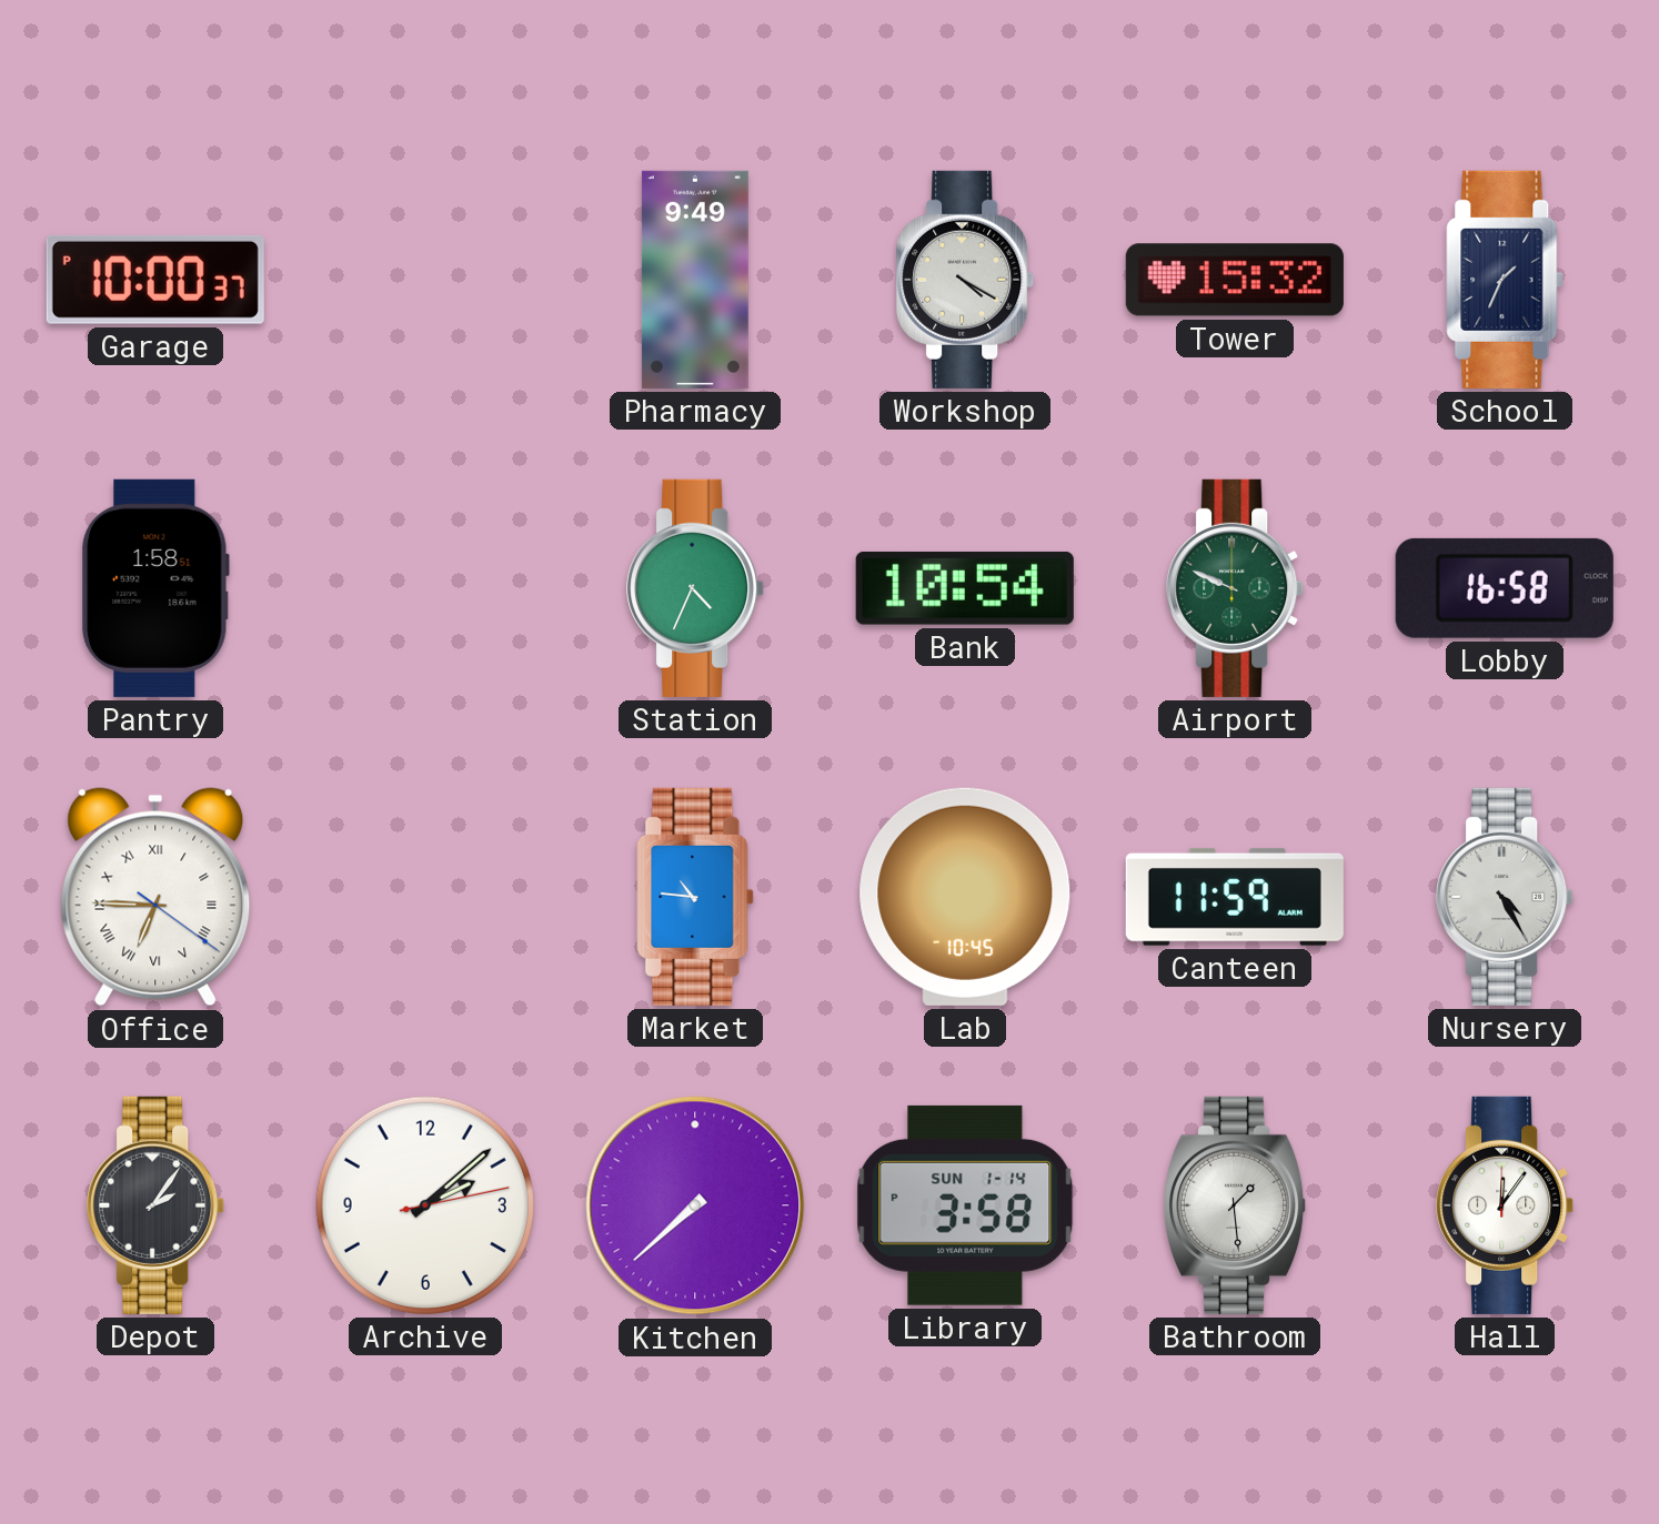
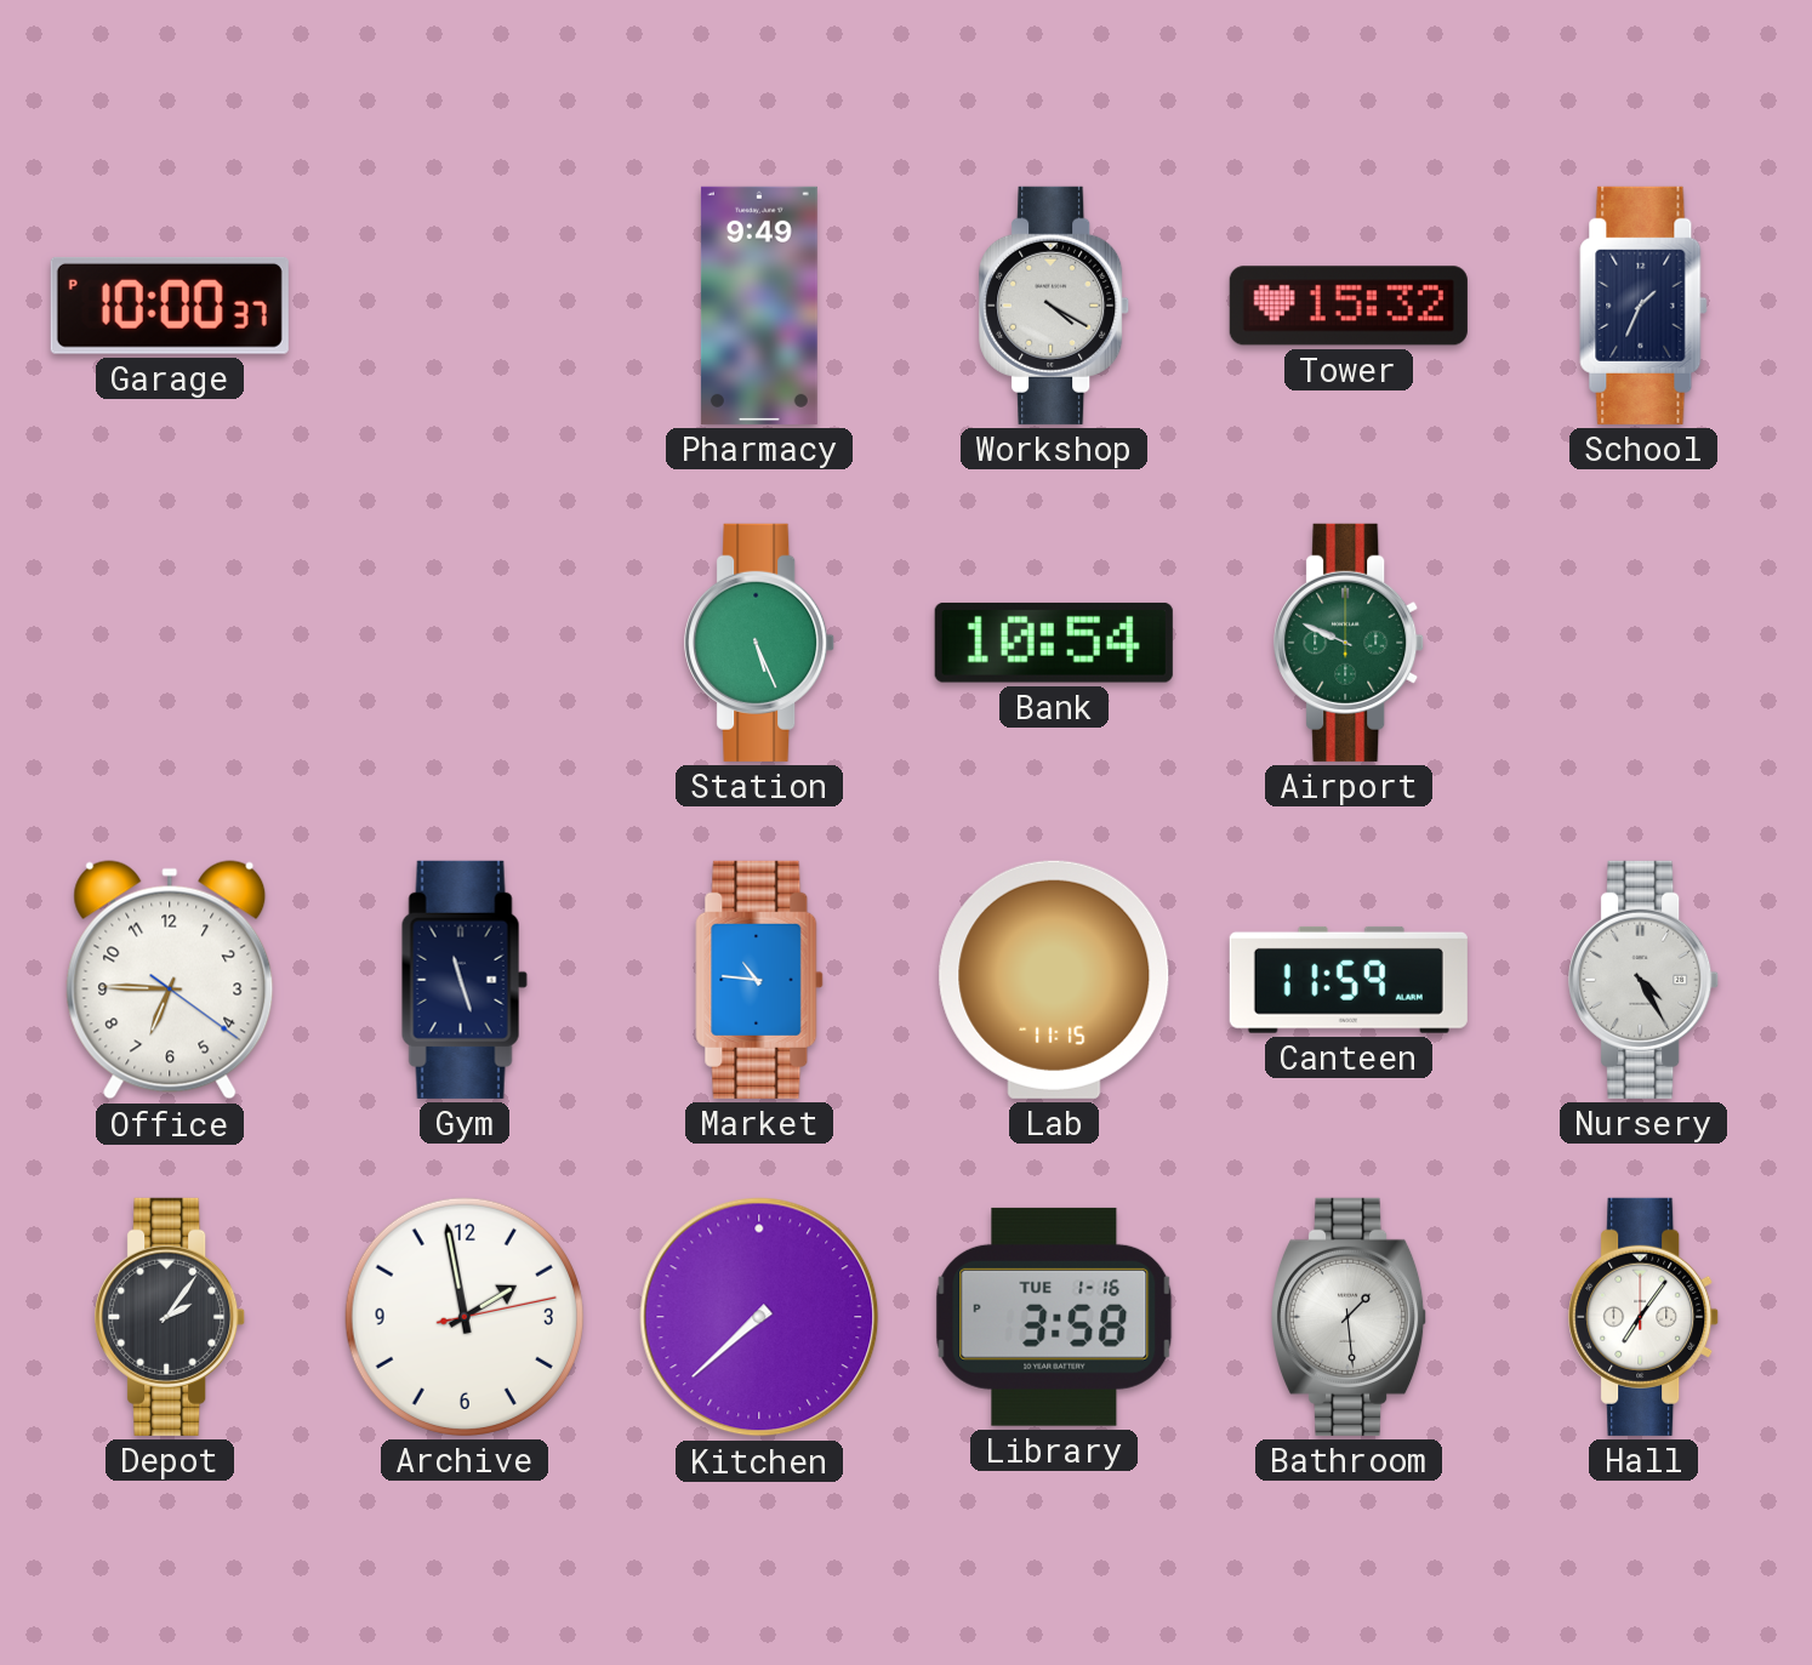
Pantry: 1:58 -> none (155, 588)
Station: 4:34 -> 5:26 (760, 643)
Lobby: 16:58 -> none (1505, 588)
Office numerals: Roman -> Arabic (170, 980)
Gym: none -> 11:27 (465, 980)
Lab: 10:45 -> 11:15 (1054, 980)
Archive: 2:08 -> 1:58 (465, 1317)
Library date: SUN 1-14 -> TUE 1-16 (1054, 1317)
Hall: 12:06 -> 7:06 (1645, 1317)
